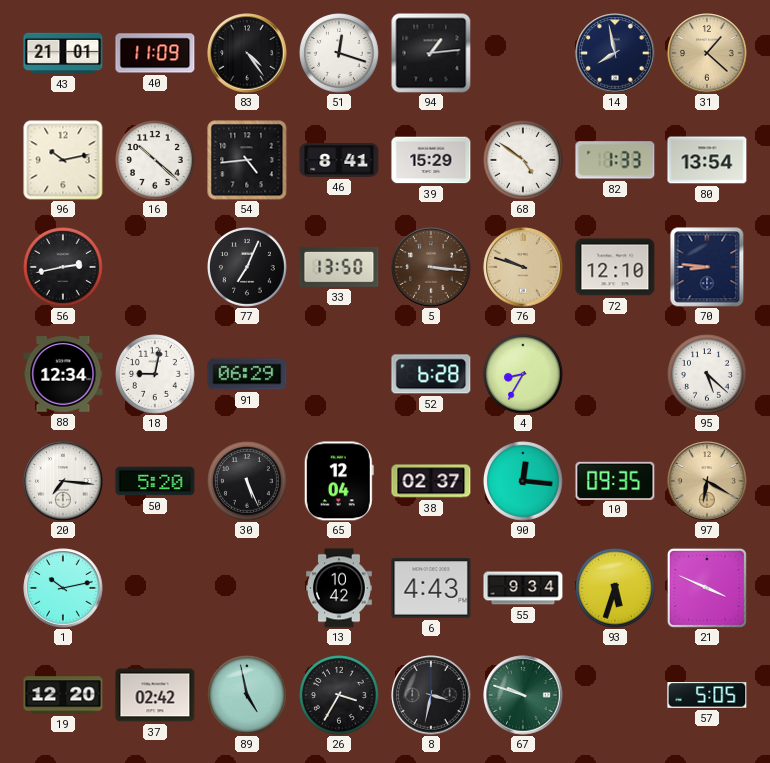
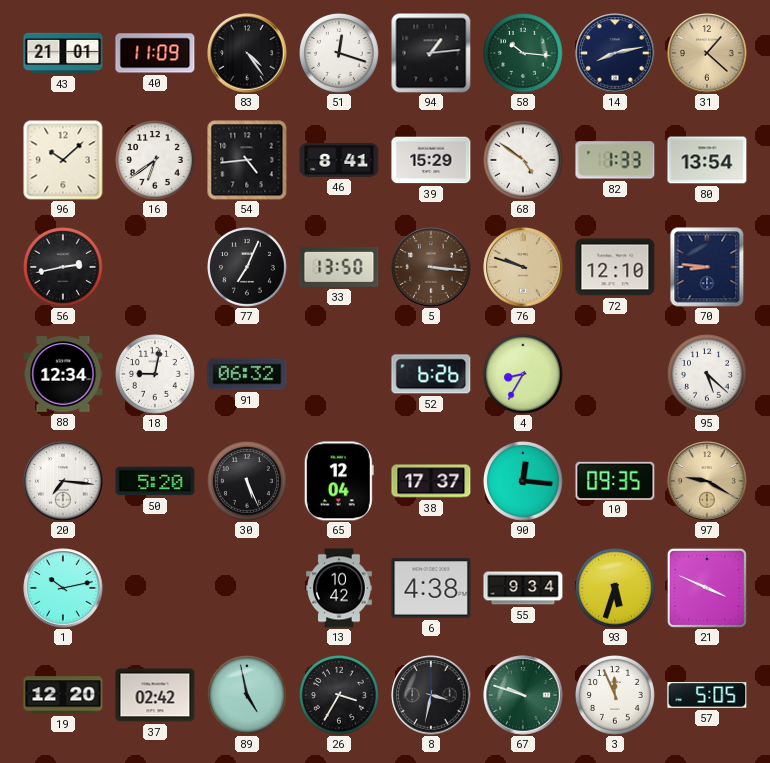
58: none -> 10:16 (524, 54)
14: 7:58 -> 8:13 (615, 53)
96: 10:13 -> 10:08 (63, 160)
16: 10:22 -> 6:39 (156, 161)
91: 06:29 -> 06:32 (247, 374)
52: 6:28 -> 6:26 (431, 374)
38: 02:37 -> 17:37 (431, 481)
97: 6:20 -> 9:20 (707, 481)
6: 4:43 -> 4:38 (431, 588)
3: none -> 11:56 (616, 696)
